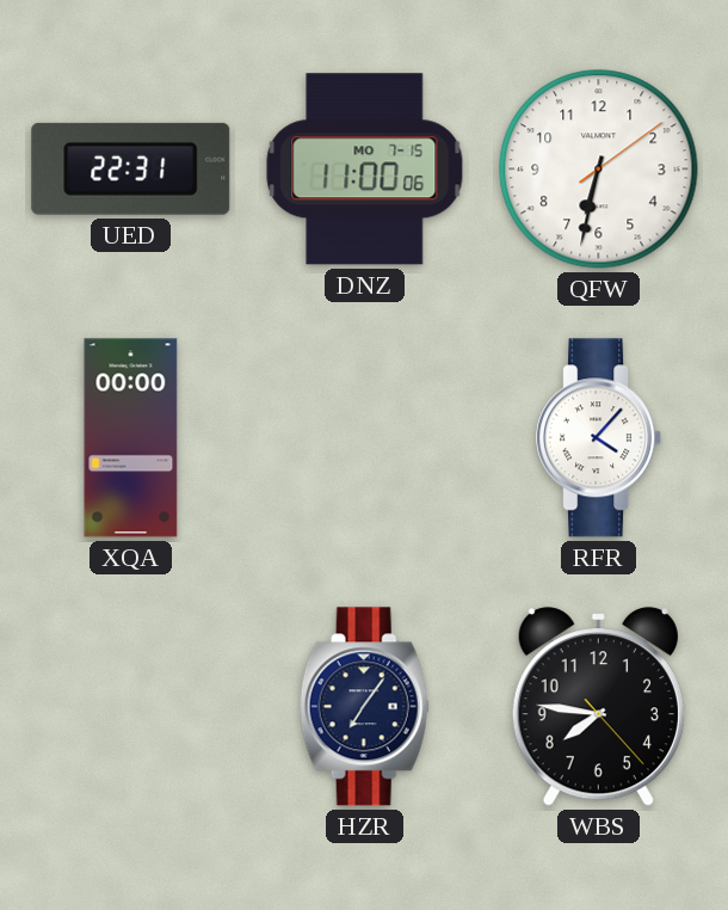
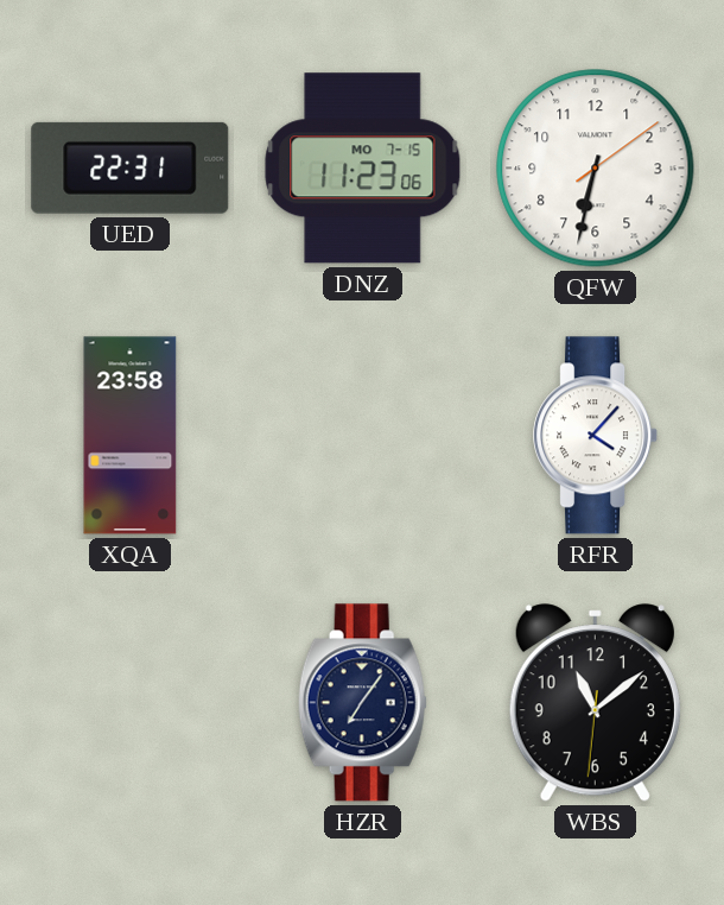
DNZ: 11:00 -> 11:23 (363, 169)
XQA: 00:00 -> 23:58 (131, 436)
WBS: 7:46 -> 11:08 (595, 703)
